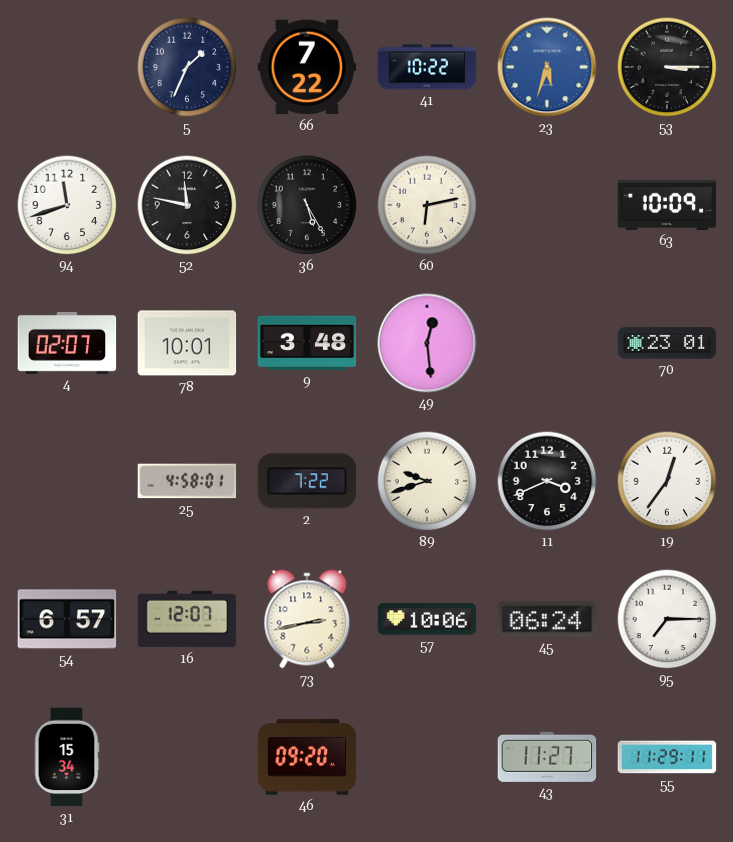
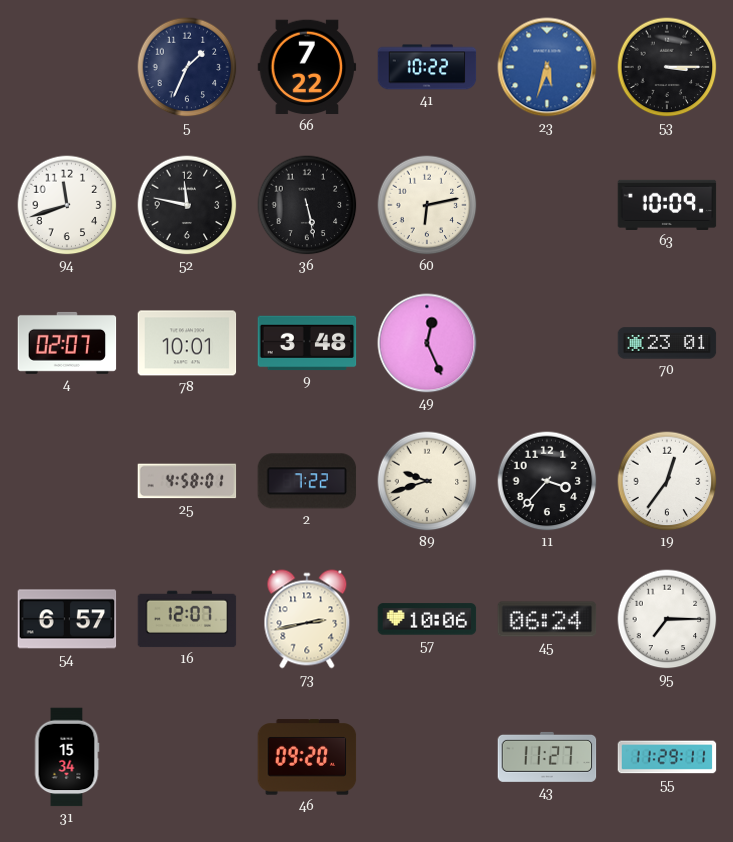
36: 5:25 -> 5:28 (307, 205)
49: 12:29 -> 12:26 (427, 343)
11: 3:41 -> 3:37 (547, 481)
